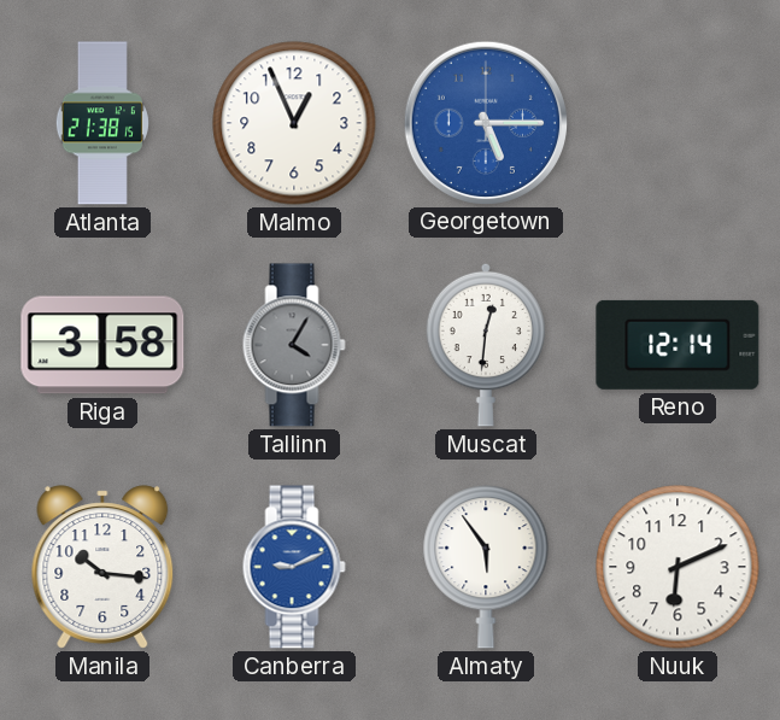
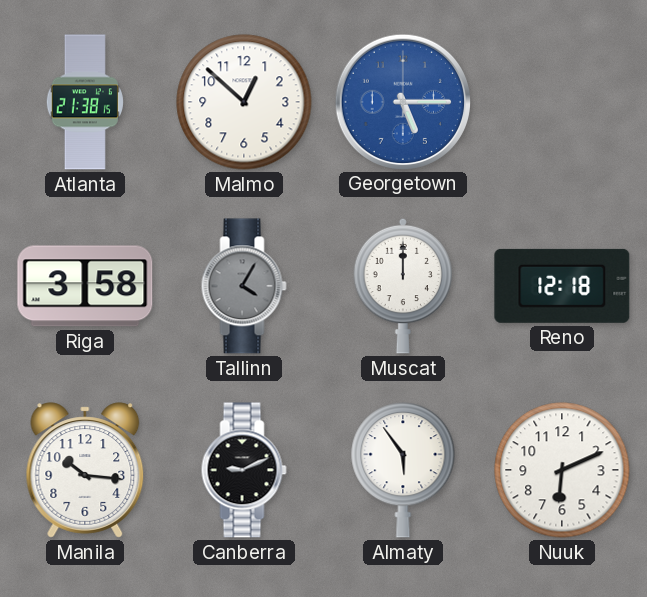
Malmo: 12:56 -> 12:52 (244, 102)
Muscat: 12:31 -> 12:00 (403, 286)
Reno: 12:14 -> 12:18 (562, 286)
Canberra dial: blue -> black (244, 470)
